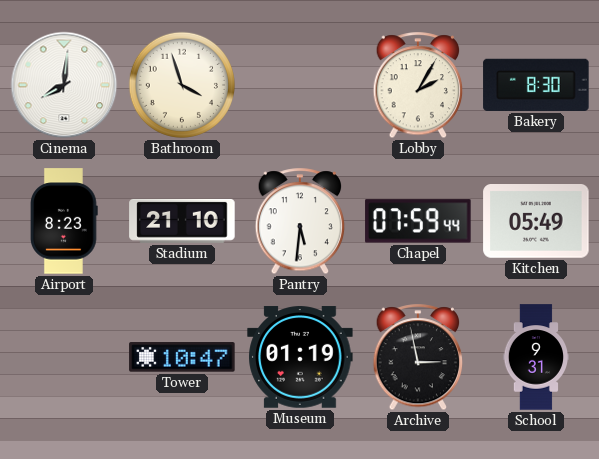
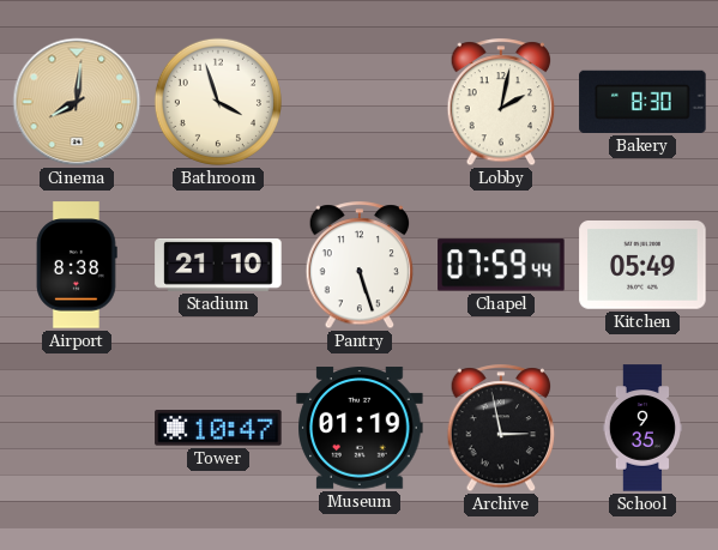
Cinema dial: white -> champagne (77, 102)
Lobby: 2:05 -> 2:02 (501, 103)
Airport: 8:23 -> 8:38 (78, 265)
Pantry: 5:31 -> 5:27 (360, 266)
School: 9:31 -> 9:35 (641, 428)
